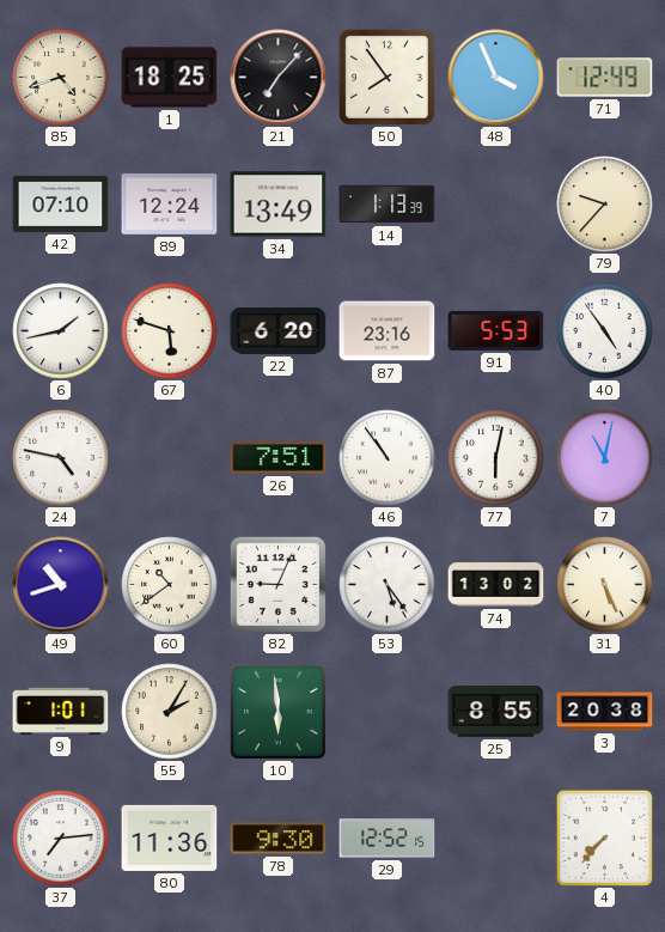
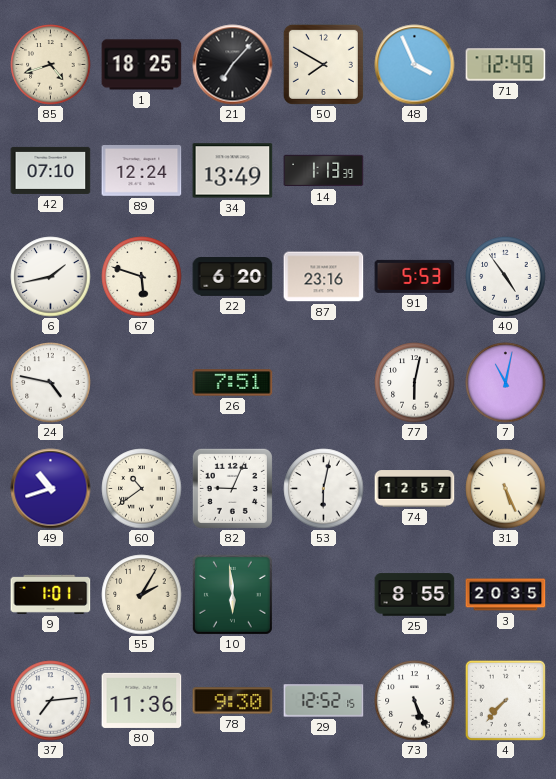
50: 7:54 -> 7:50 (323, 64)
79: 9:37 -> none (605, 205)
46: 10:54 -> none (388, 458)
53: 5:24 -> 6:02 (324, 489)
74: 13:02 -> 12:57 (415, 489)
3: 20:38 -> 20:35 (506, 595)
73: none -> 5:26 (415, 701)
